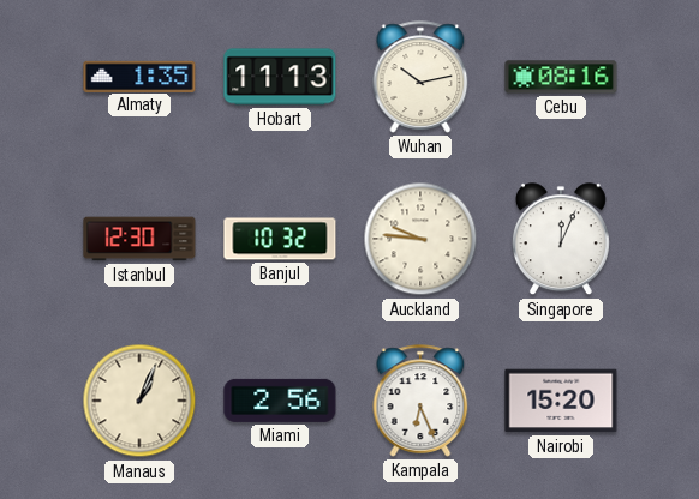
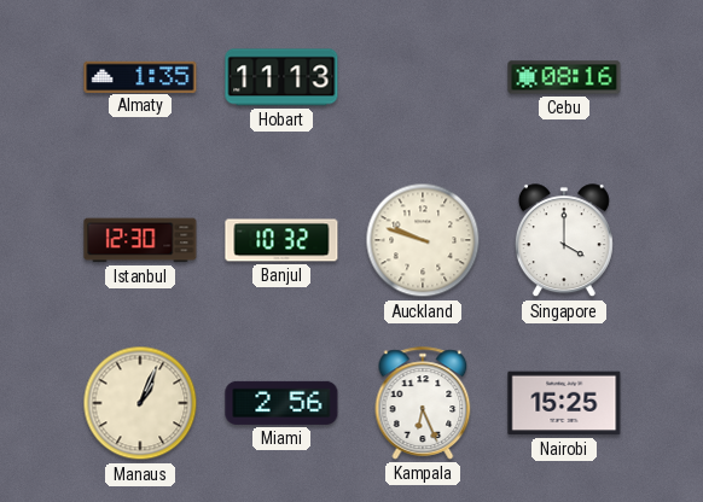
Wuhan: 10:13 -> none (420, 77)
Auckland: 9:46 -> 9:48 (423, 240)
Singapore: 12:04 -> 4:00 (564, 241)
Nairobi: 15:20 -> 15:25 (564, 403)
